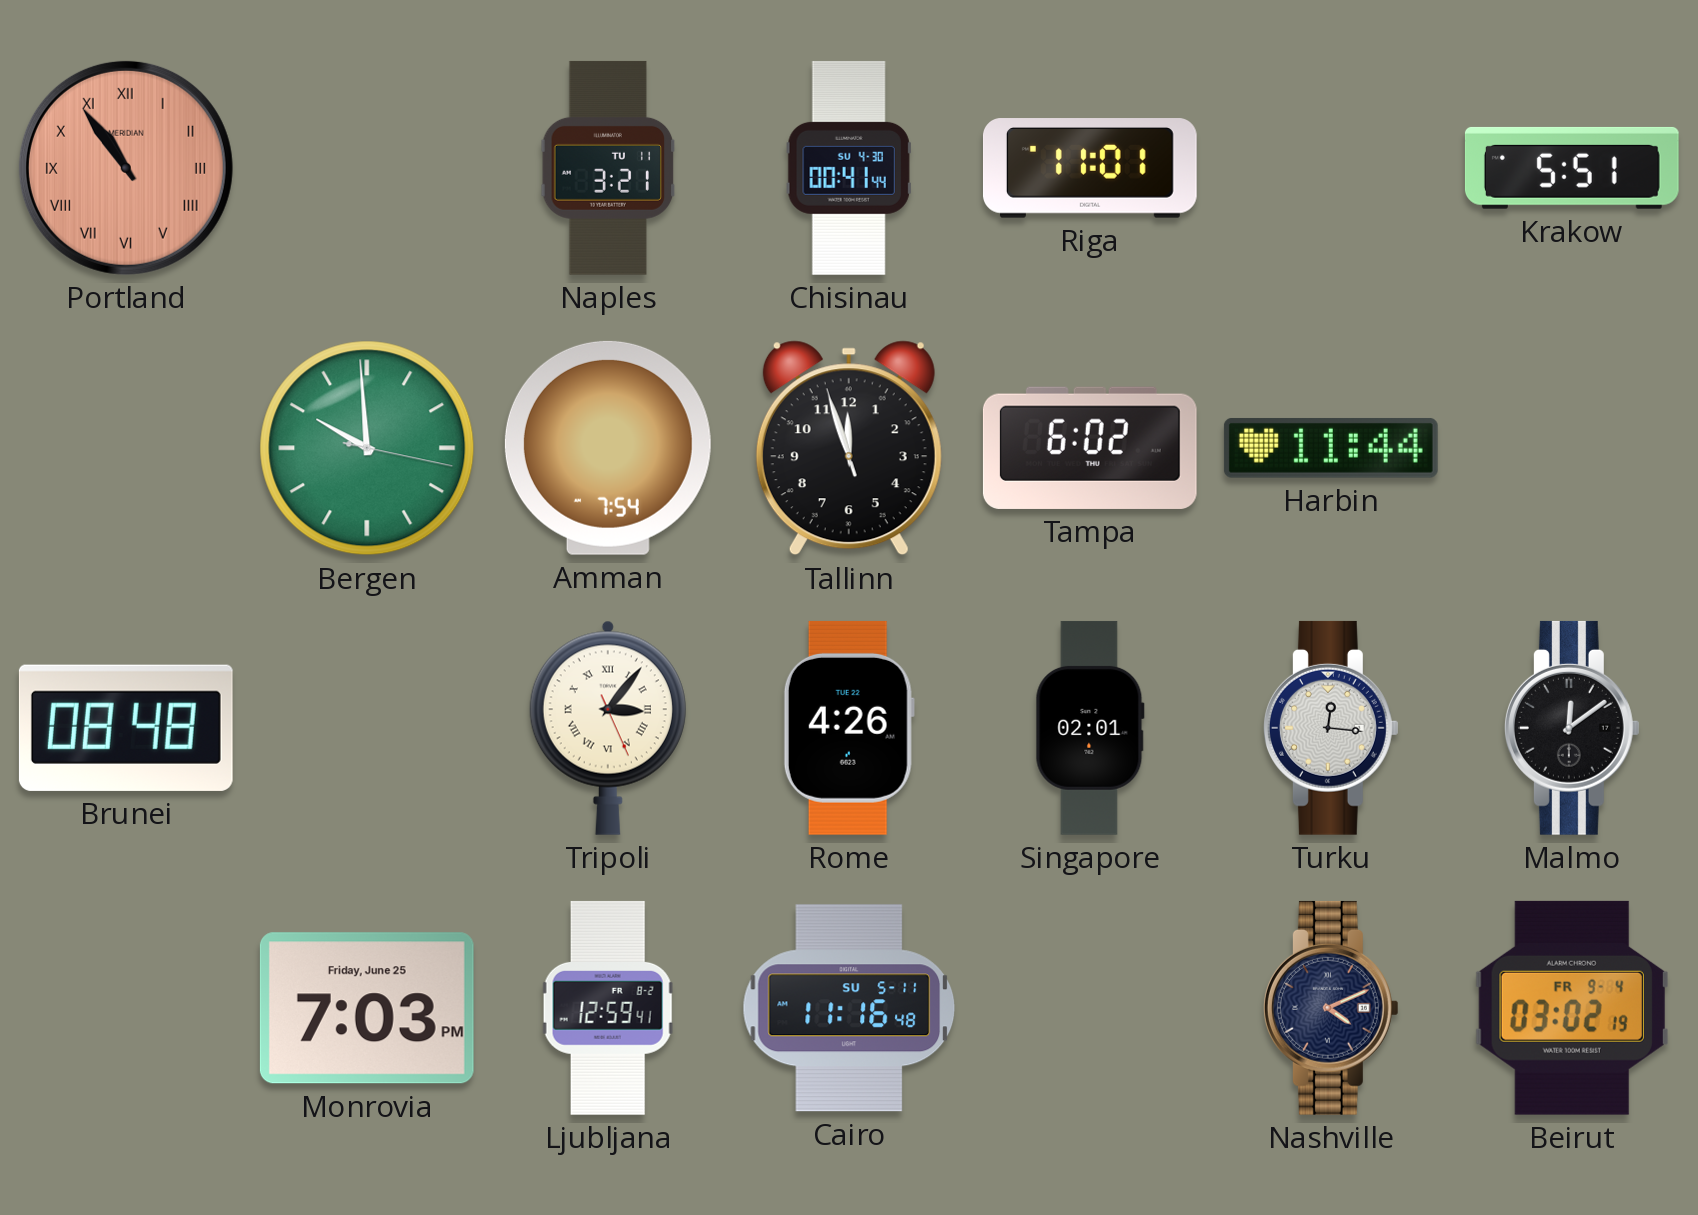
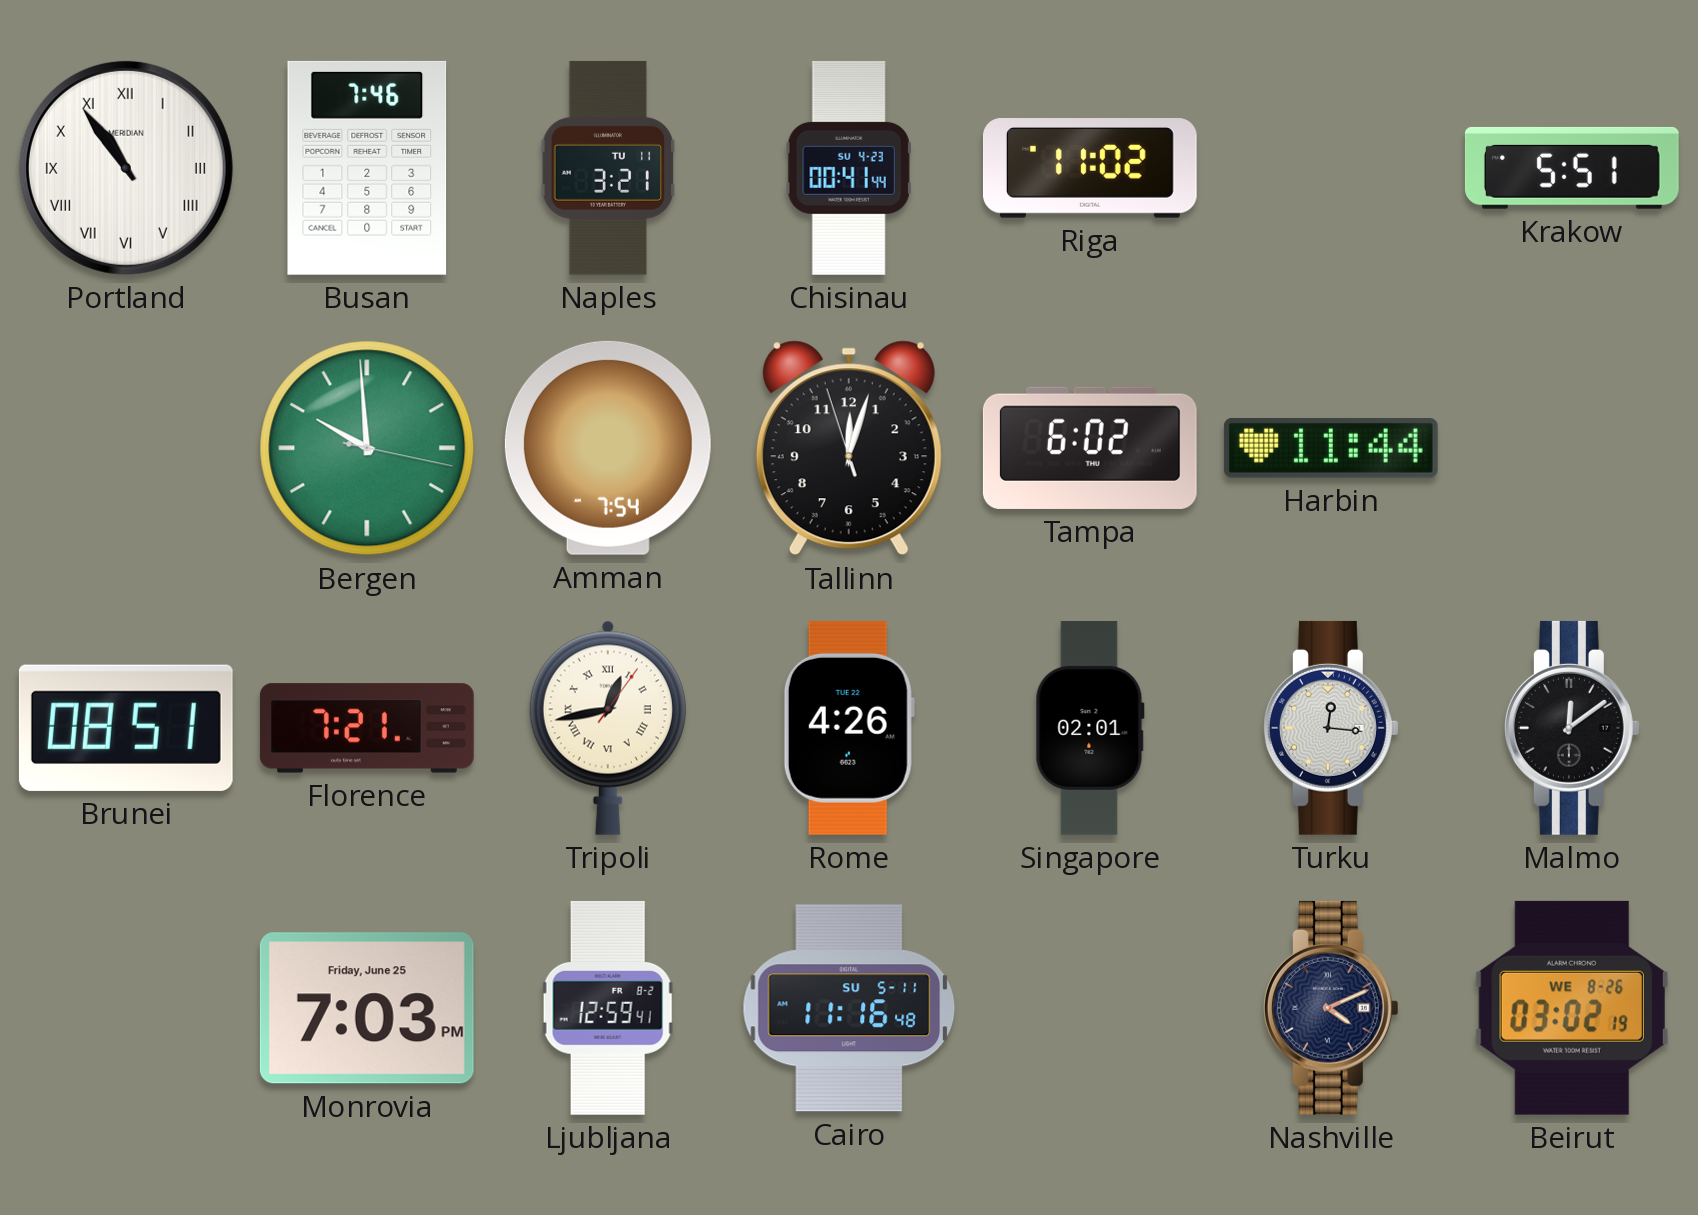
Portland dial: salmon -> white (126, 168)
Busan: none -> 7:46 (367, 168)
Chisinau date: SU 4-30 -> SU 4-23 (849, 168)
Riga: 11:01 -> 11:02 (1090, 168)
Tallinn: 11:56 -> 12:02 (849, 448)
Brunei: 08:48 -> 08:51 (126, 728)
Florence: none -> 7:21 (367, 728)
Tripoli: 3:06 -> 12:43 (608, 728)
Beirut date: FR 9-4 -> WE 8-26 (1572, 1008)
